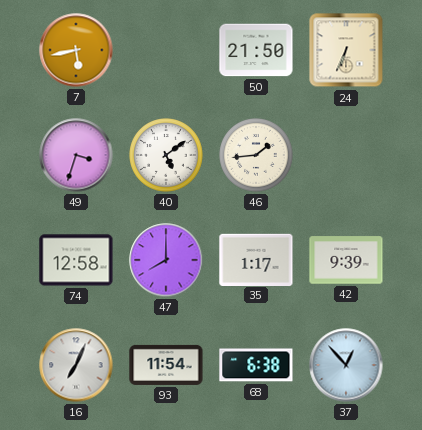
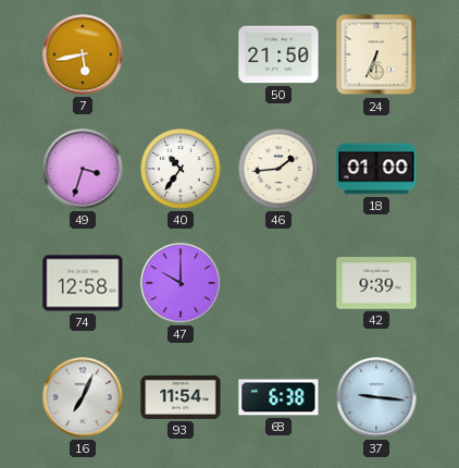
40: 5:09 -> 10:36 (181, 169)
18: none -> 01:00 (376, 169)
47: 8:00 -> 10:00 (181, 283)
35: 1:17 -> none (256, 259)
37: 12:53 -> 9:16 (376, 397)
